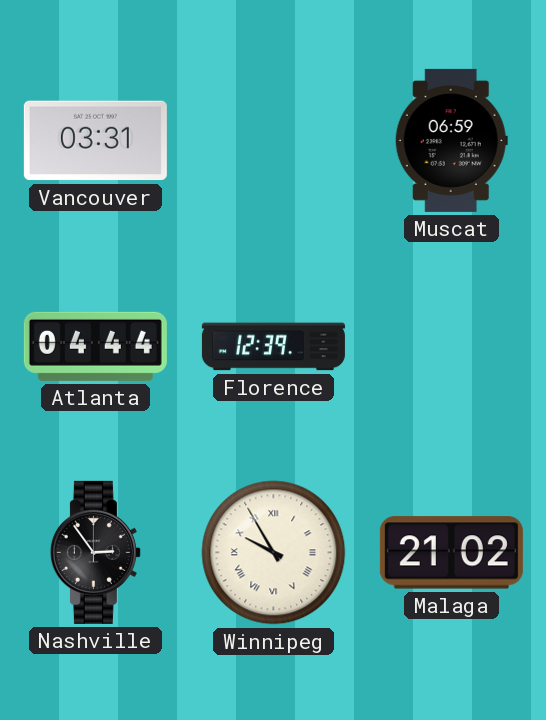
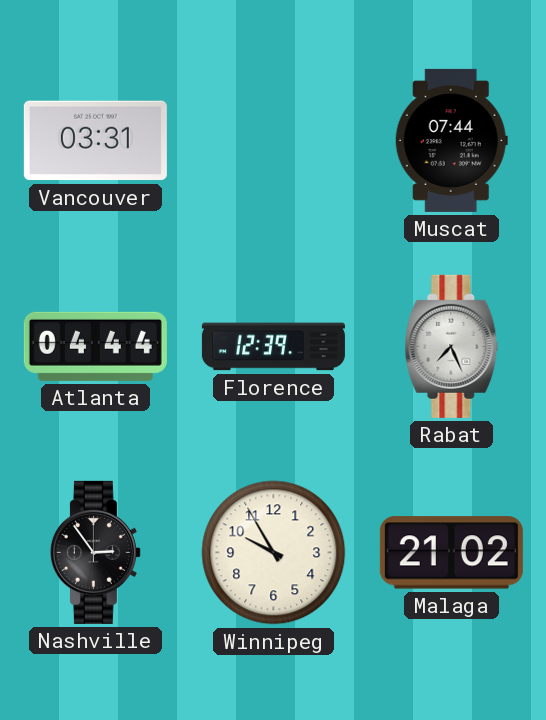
Muscat: 06:59 -> 07:44 (451, 140)
Rabat: none -> 7:26 (452, 346)
Winnipeg numerals: Roman -> Arabic (274, 553)
